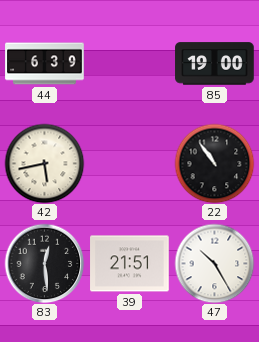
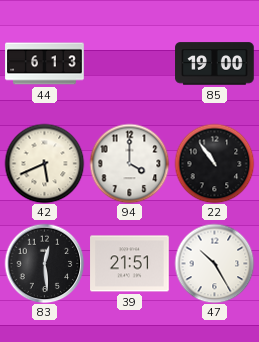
44: 6:39 -> 6:13 (45, 64)
42: 5:43 -> 5:41 (44, 163)
94: none -> 4:00 (129, 163)
